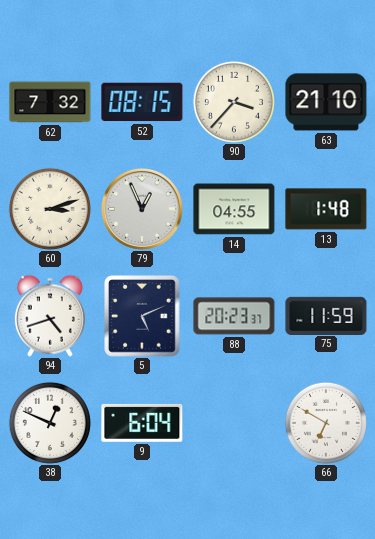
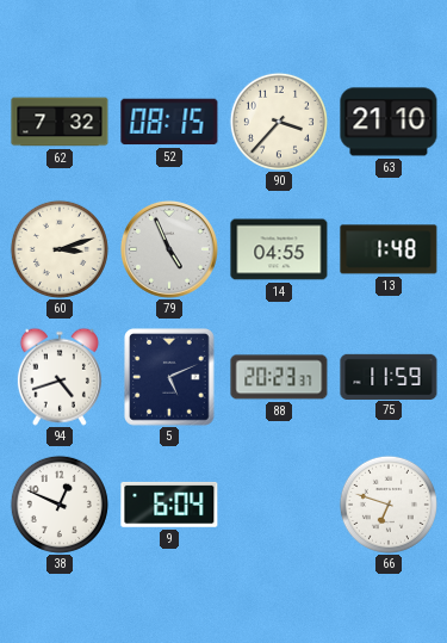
79: 12:56 -> 4:56 (169, 249)
66: 6:50 -> 6:48 (389, 505)
